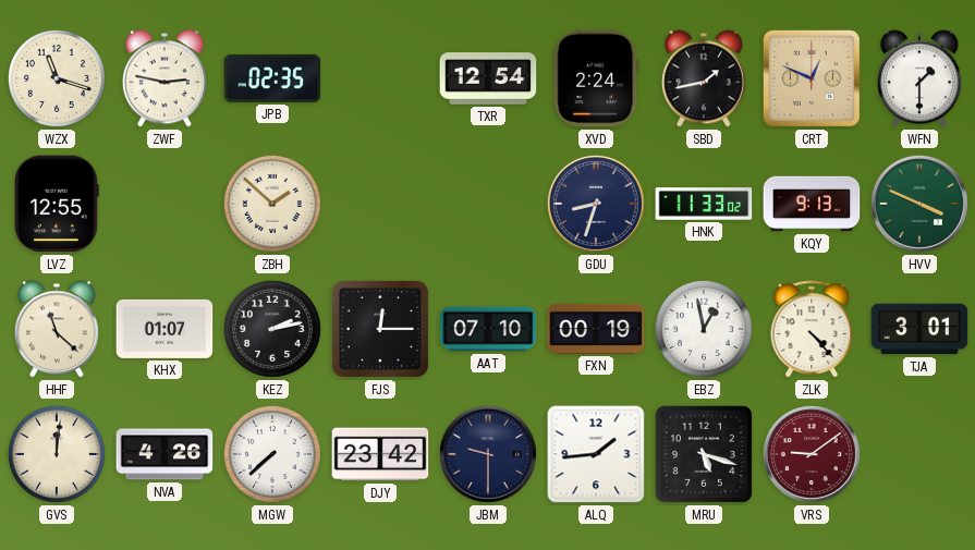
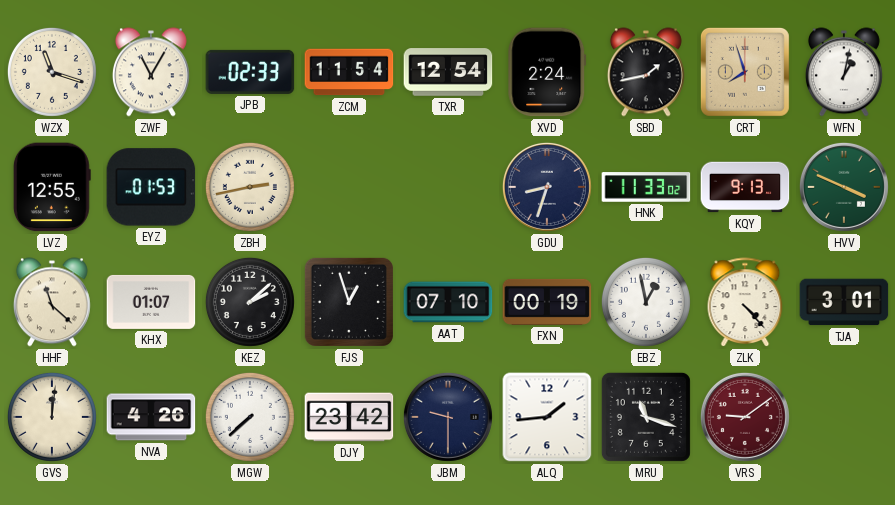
ZWF: 2:47 -> 11:05 (151, 72)
JPB: 02:35 -> 02:33 (250, 72)
ZCM: none -> 11:54 (349, 72)
CRT: 12:49 -> 7:57 (745, 72)
WFN: 1:30 -> 1:02 (844, 72)
EYZ: none -> 01:53 (151, 187)
ZBH: 1:52 -> 2:43 (250, 187)
KEZ: 2:13 -> 2:08 (250, 302)
FJS: 12:15 -> 12:57 (349, 302)
MRU: 5:18 -> 11:18 (646, 417)
